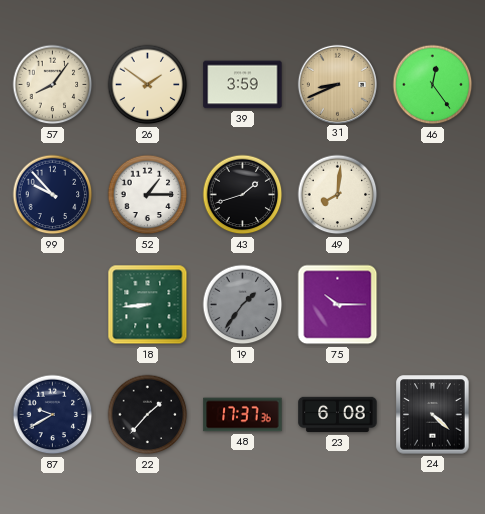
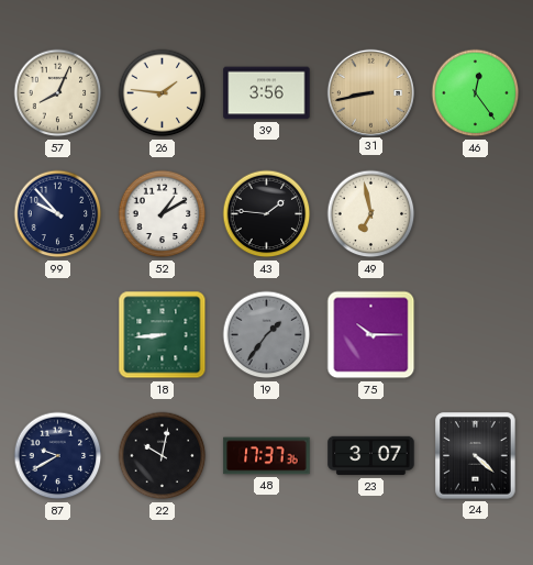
57: 8:06 -> 8:04 (58, 93)
26: 1:51 -> 1:46 (163, 93)
39: 3:59 -> 3:56 (267, 93)
31: 8:41 -> 8:43 (370, 92)
52: 1:15 -> 1:10 (163, 214)
43: 1:42 -> 1:46 (267, 214)
49: 8:01 -> 6:58 (371, 214)
22: 1:37 -> 10:02 (163, 456)
23: 6:08 -> 3:07 (371, 456)
